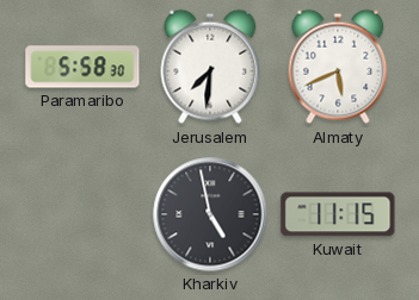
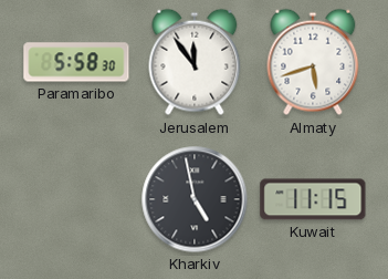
Jerusalem: 7:31 -> 11:54 (195, 62)
Almaty: 5:41 -> 5:42 (313, 62)
